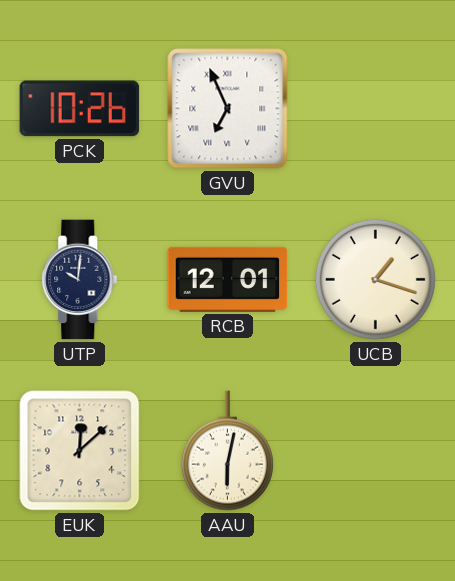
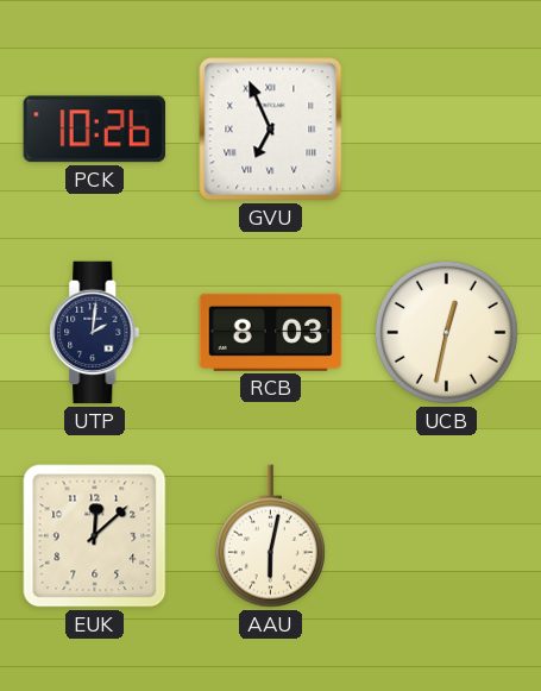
UTP: 10:01 -> 2:01 (95, 333)
RCB: 12:01 -> 8:03 (271, 332)
UCB: 1:18 -> 12:32 (446, 332)
